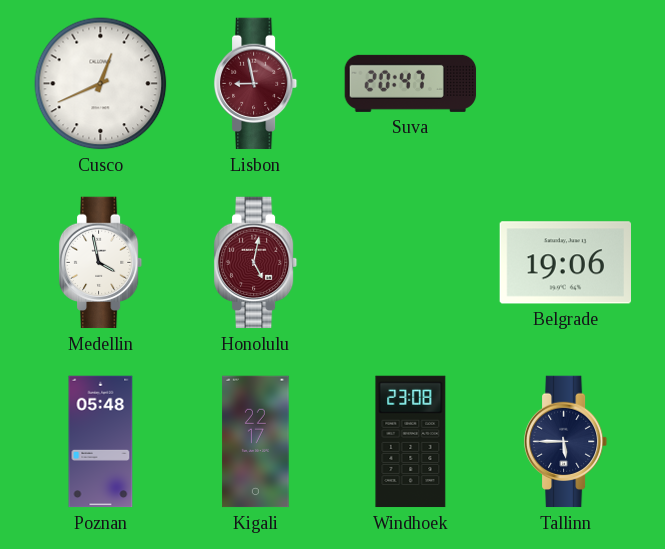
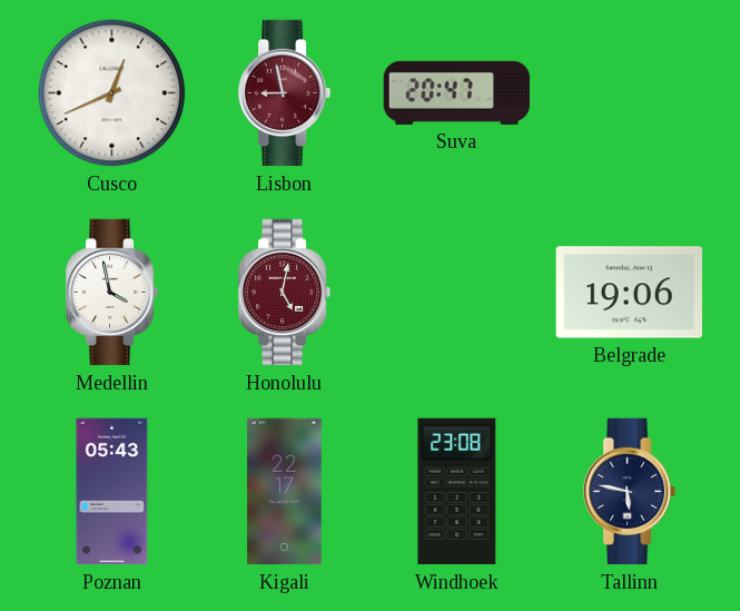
Poznan: 05:48 -> 05:43 (112, 492)
Tallinn: 5:45 -> 5:47 (630, 492)
